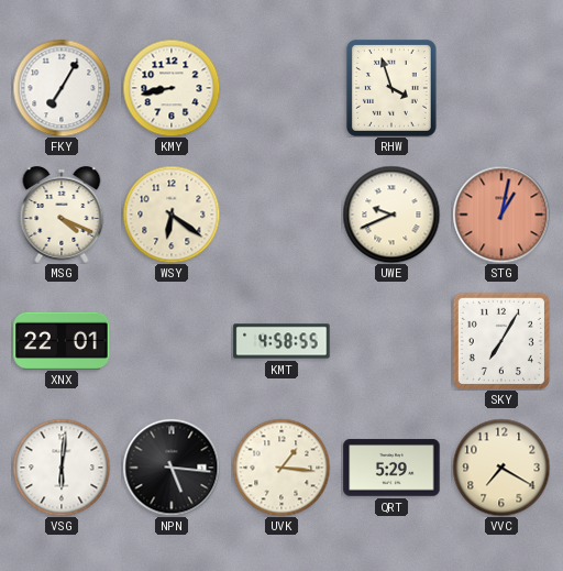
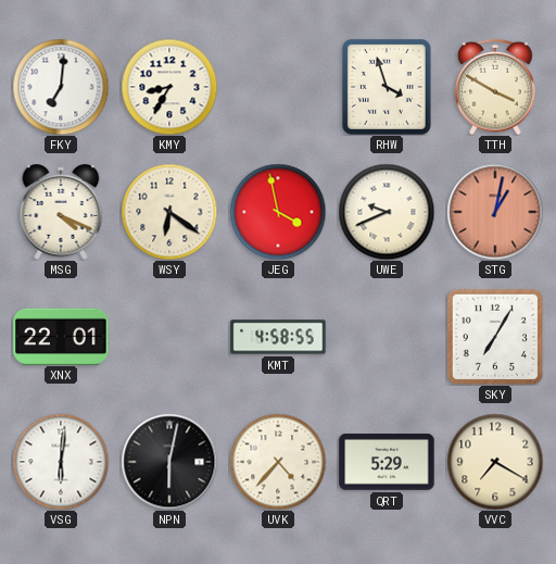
FKY: 7:05 -> 7:01 (61, 87)
KMY: 8:43 -> 8:35 (169, 87)
TTH: none -> 3:50 (495, 87)
JEG: none -> 3:58 (278, 212)
NPN: 5:16 -> 6:02 (169, 462)
UVK: 1:16 -> 4:37 (278, 462)
